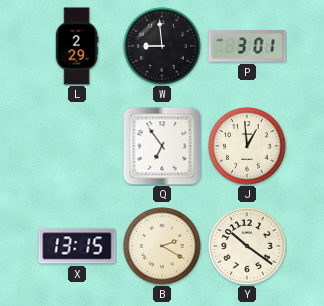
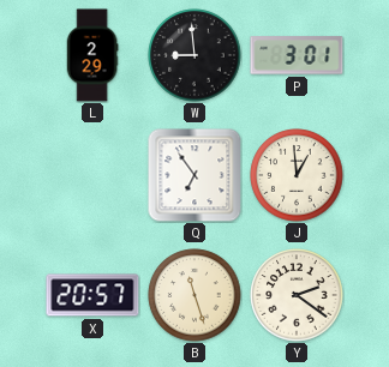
X: 13:15 -> 20:57 (92, 295)
B: 2:20 -> 11:27 (194, 295)
Y: 10:21 -> 2:21 (297, 295)
